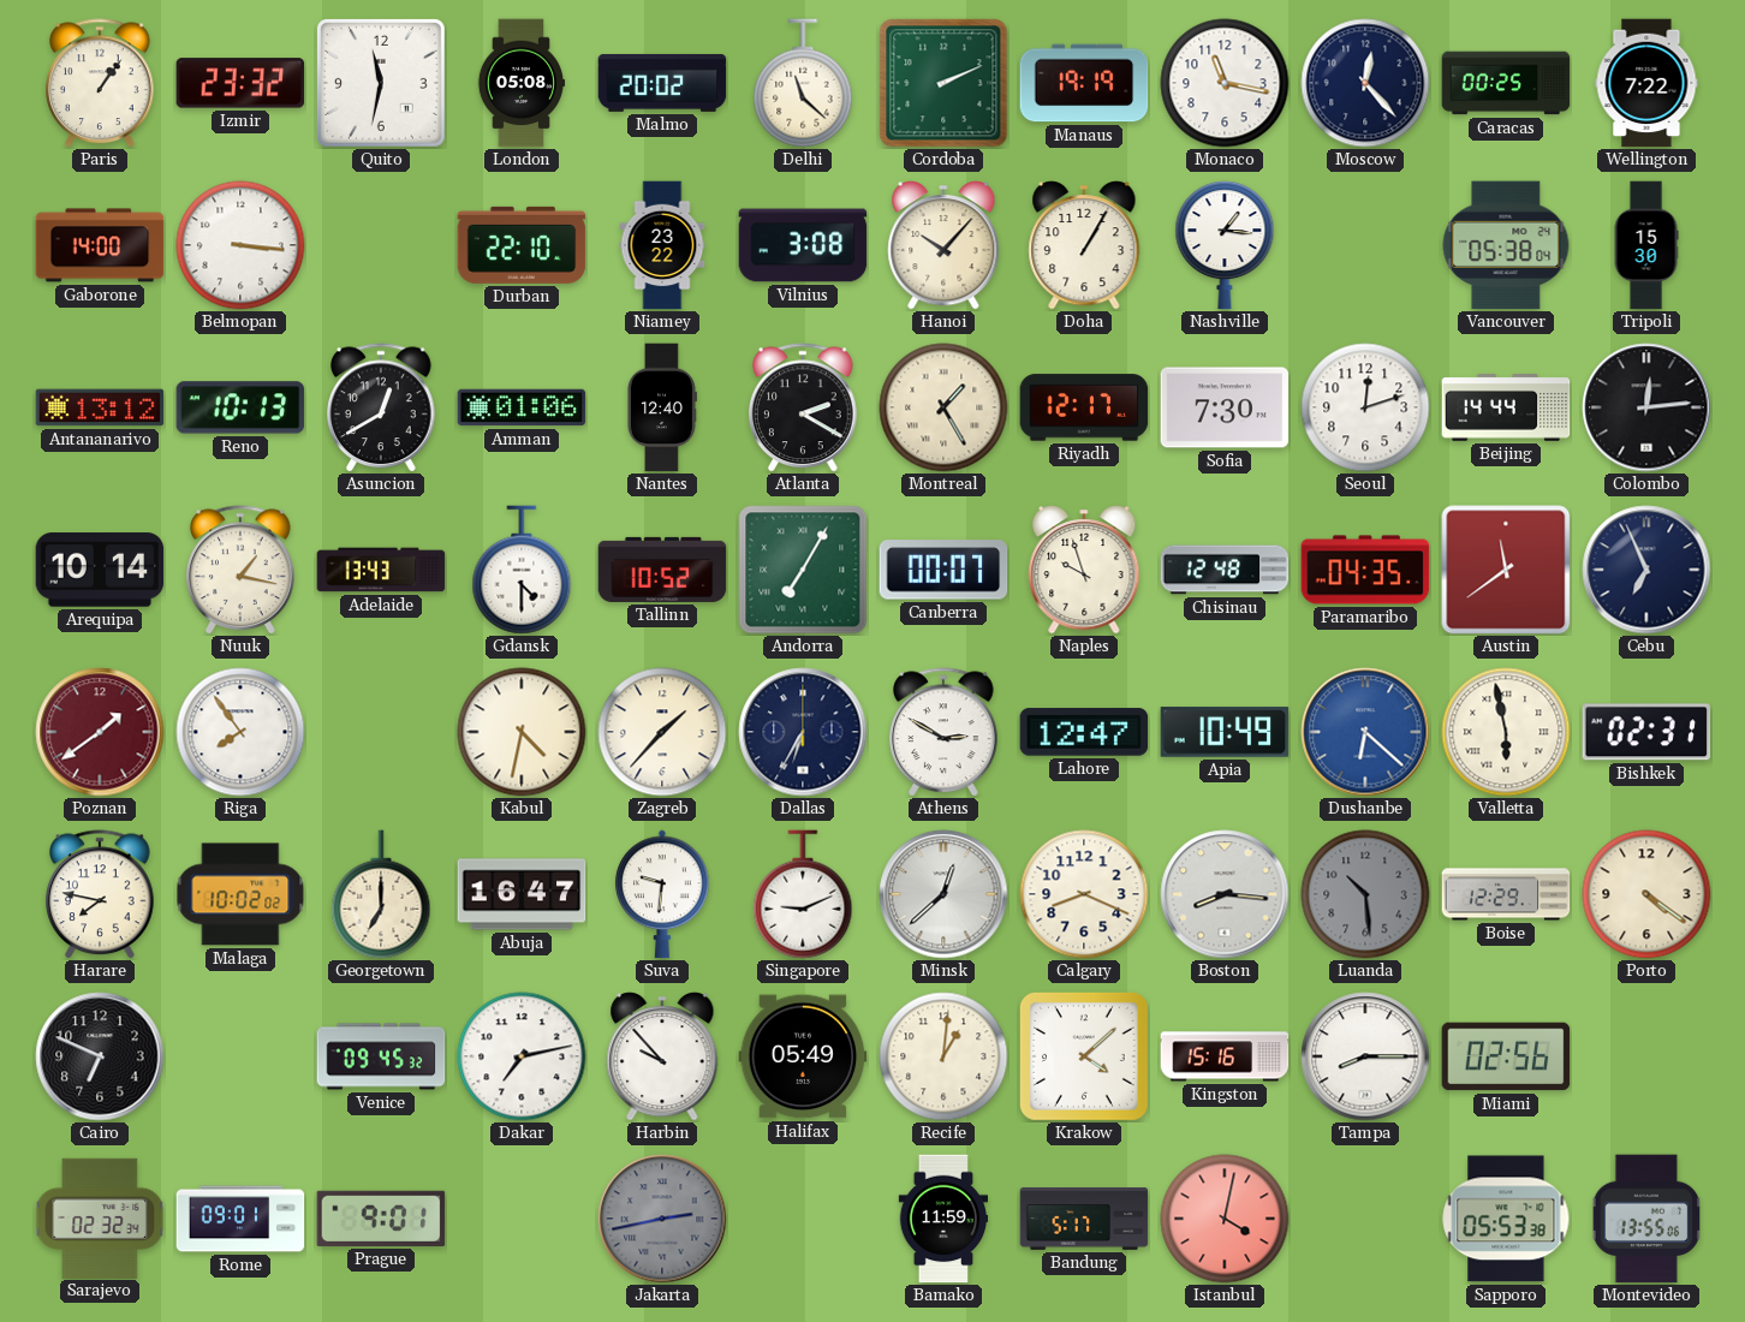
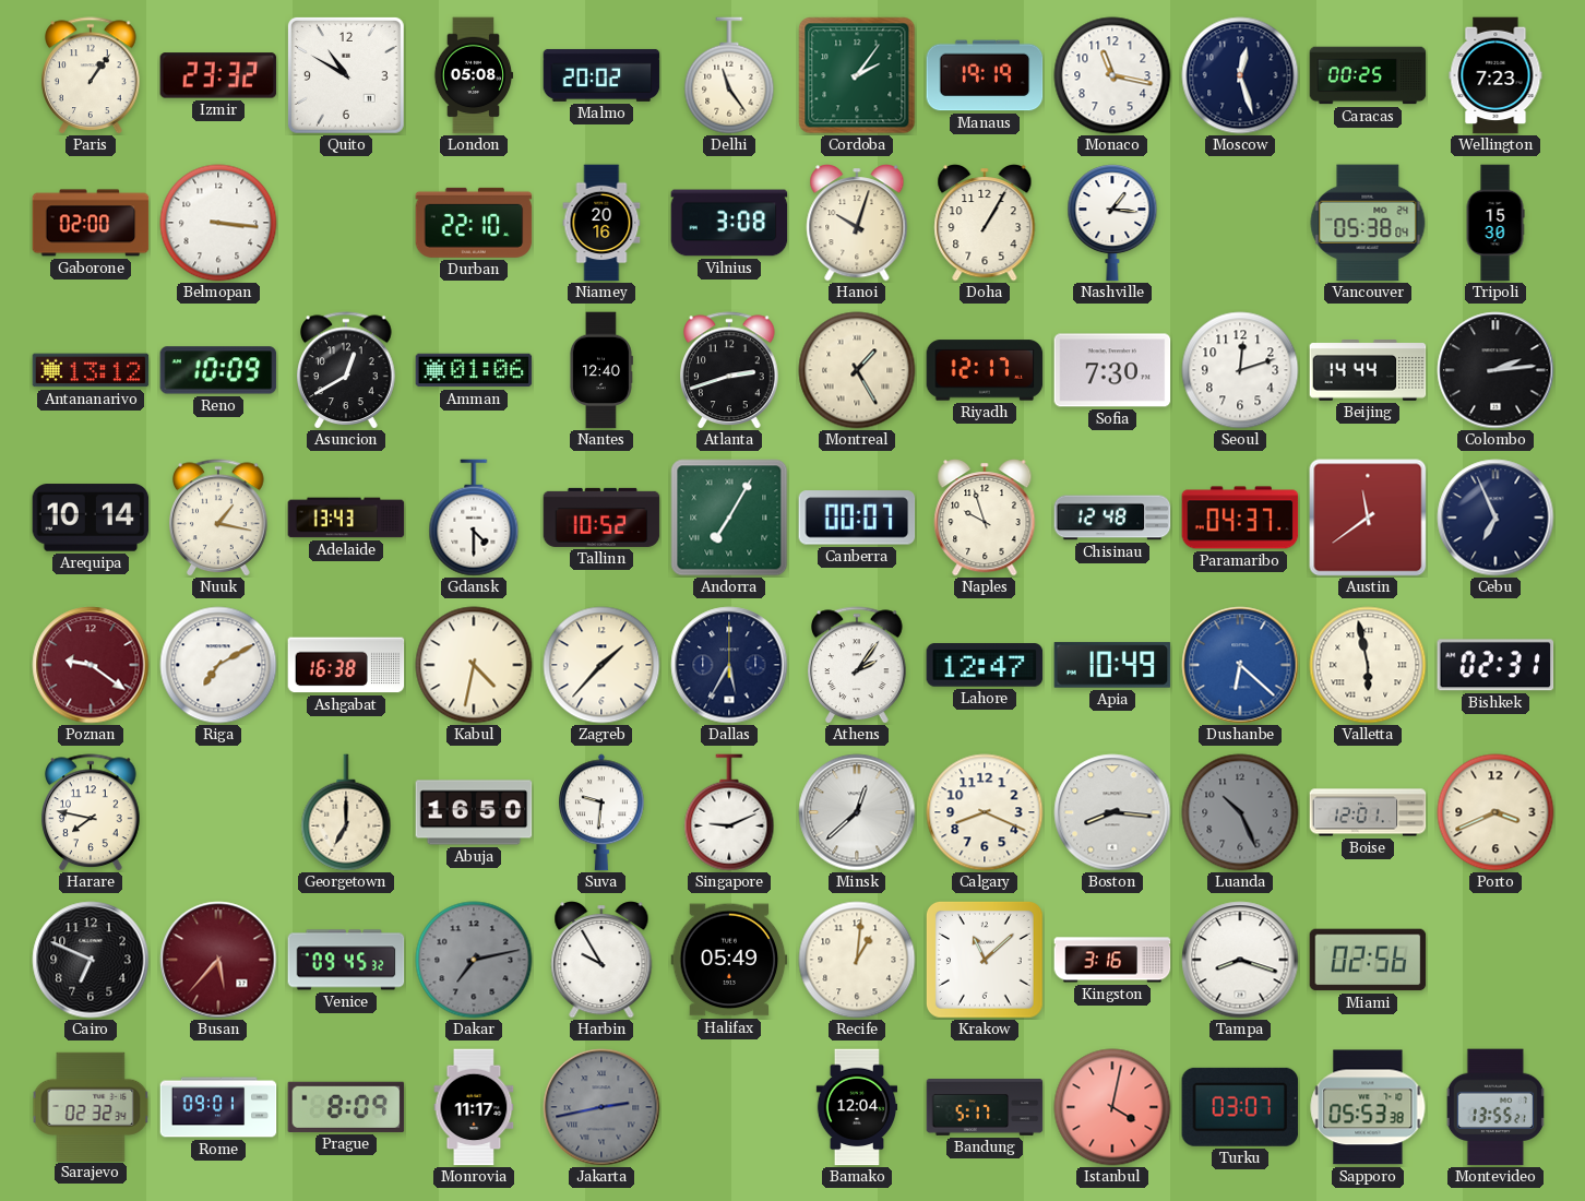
Quito: 11:32 -> 10:50 (346, 75)
Delhi: 11:22 -> 11:24 (729, 75)
Cordoba: 2:11 -> 2:06 (857, 75)
Moscow: 12:23 -> 12:27 (1240, 75)
Wellington: 7:22 -> 7:23 (1495, 75)
Gaborone: 14:00 -> 02:00 (91, 223)
Niamey: 23:22 -> 20:16 (601, 223)
Hanoi: 10:07 -> 10:03 (857, 224)
Reno: 10:13 -> 10:09 (218, 370)
Atlanta: 2:20 -> 2:42 (729, 370)
Colombo: 12:14 -> 2:14 (1495, 370)
Paramaribo: 04:35 -> 04:37 (1240, 518)
Poznan: 1:39 -> 9:21 (91, 665)
Riga: 7:54 -> 7:10 (218, 665)
Ashgabat: none -> 16:38 (346, 665)
Dallas: 6:35 -> 5:35 (729, 665)
Athens: 2:50 -> 2:06 (857, 665)
Malaga: 10:02 -> none (240, 894)
Abuja: 16:47 -> 16:50 (474, 812)
Luanda: 10:29 -> 10:26 (1240, 812)
Boise: 12:29 -> 12:01 (1368, 812)
Porto: 4:21 -> 3:41 (1495, 812)
Busan: none -> 5:37 (218, 960)
Dakar dial: white -> grey (474, 960)
Harbin: 9:53 -> 9:55 (601, 961)
Krakow: 4:08 -> 11:08 (985, 960)
Kingston: 15:16 -> 3:16 (1112, 960)
Tampa: 8:15 -> 8:18 (1240, 960)
Prague: 9:01 -> 8:09 (346, 1107)
Monrovia: none -> 11:17 (474, 1107)
Bamako: 11:59 -> 12:04 (857, 1107)
Turku: none -> 03:07 (1240, 1107)
Montevideo: 13:55:06 -> 13:55:21 (1494, 1107)
